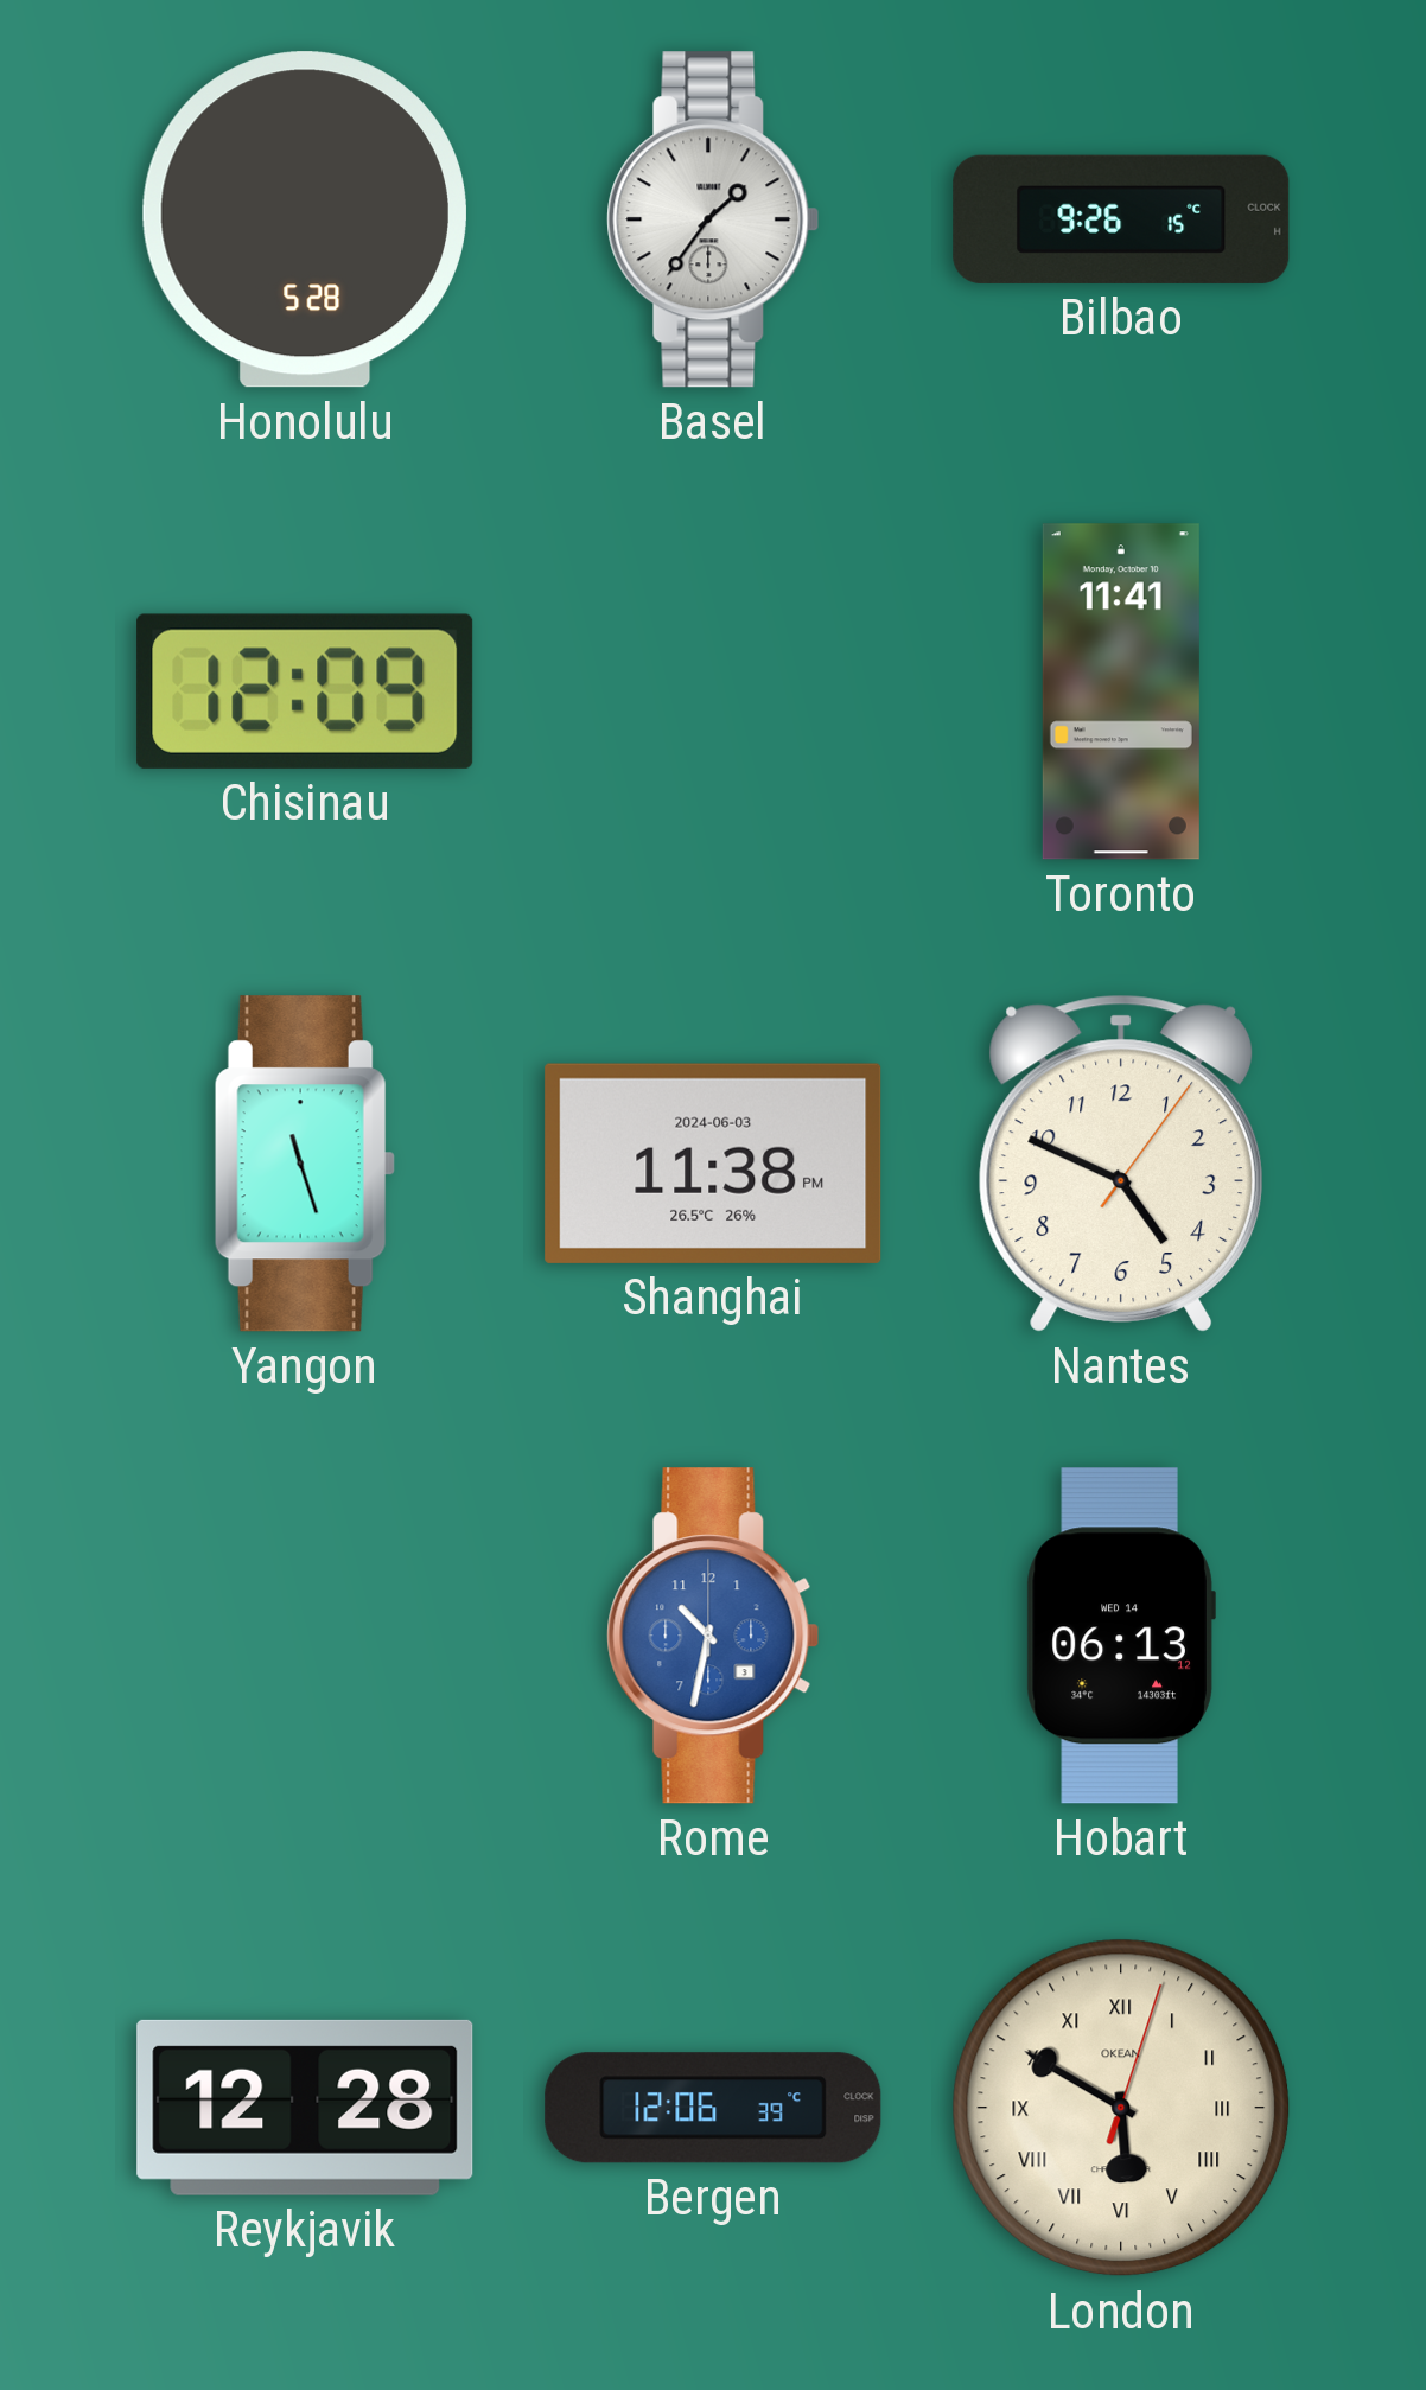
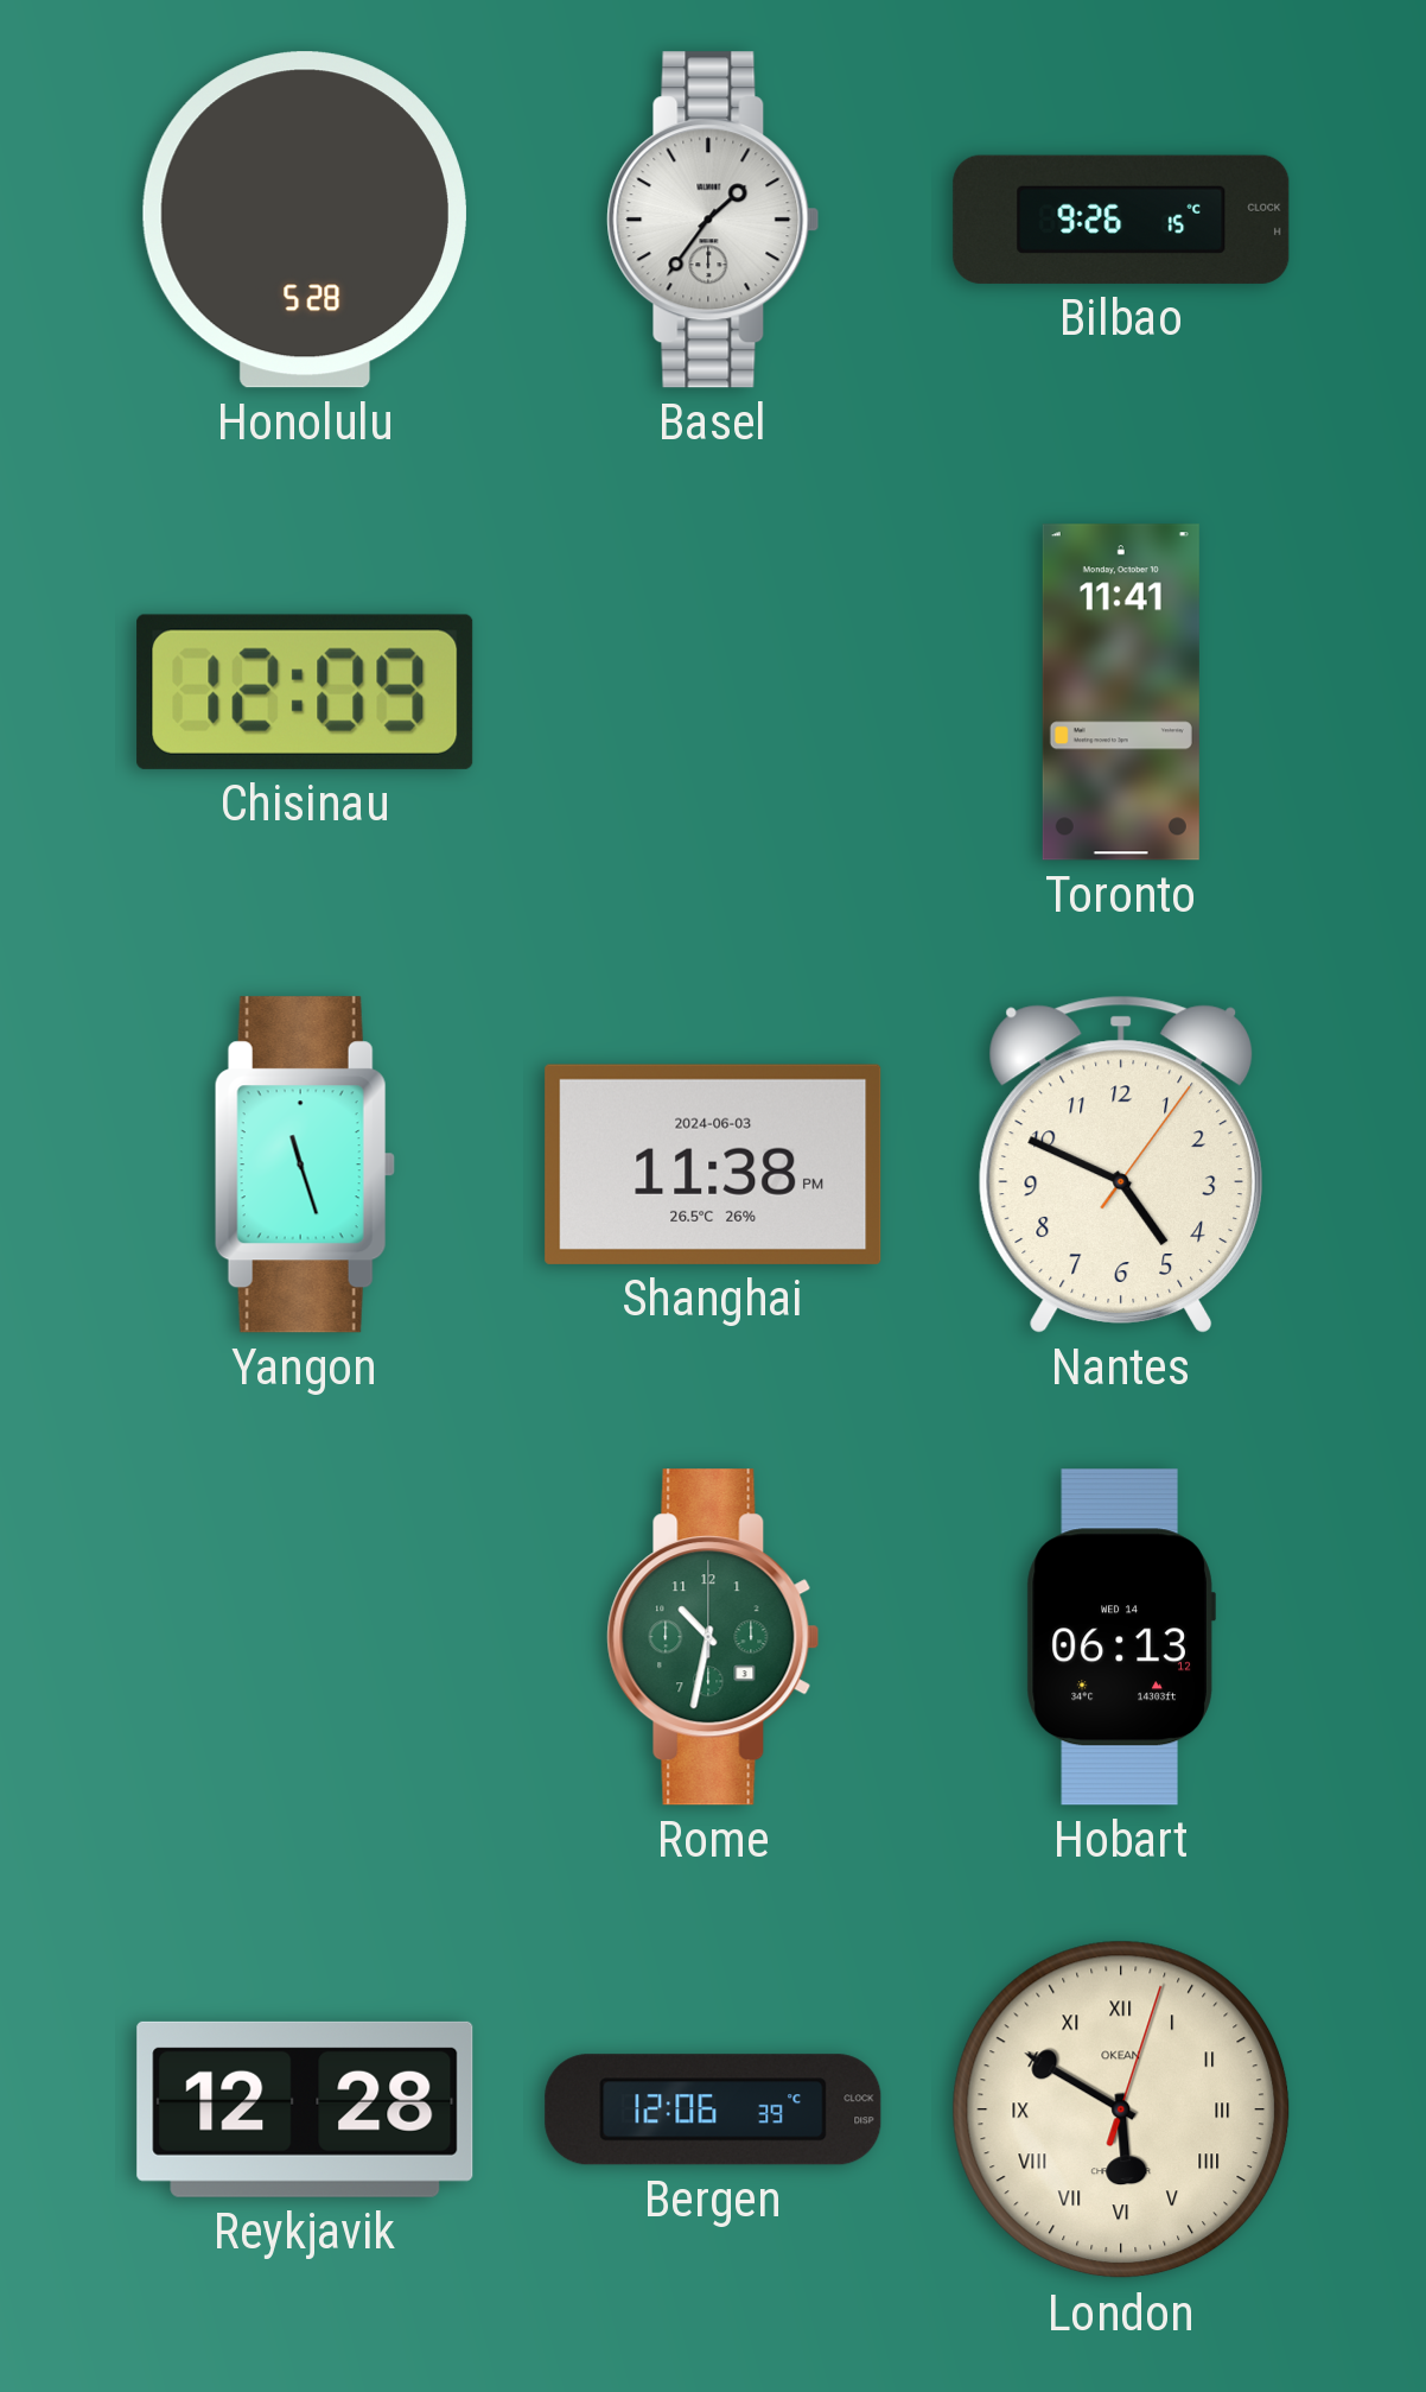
Rome dial: blue -> green (713, 1637)
